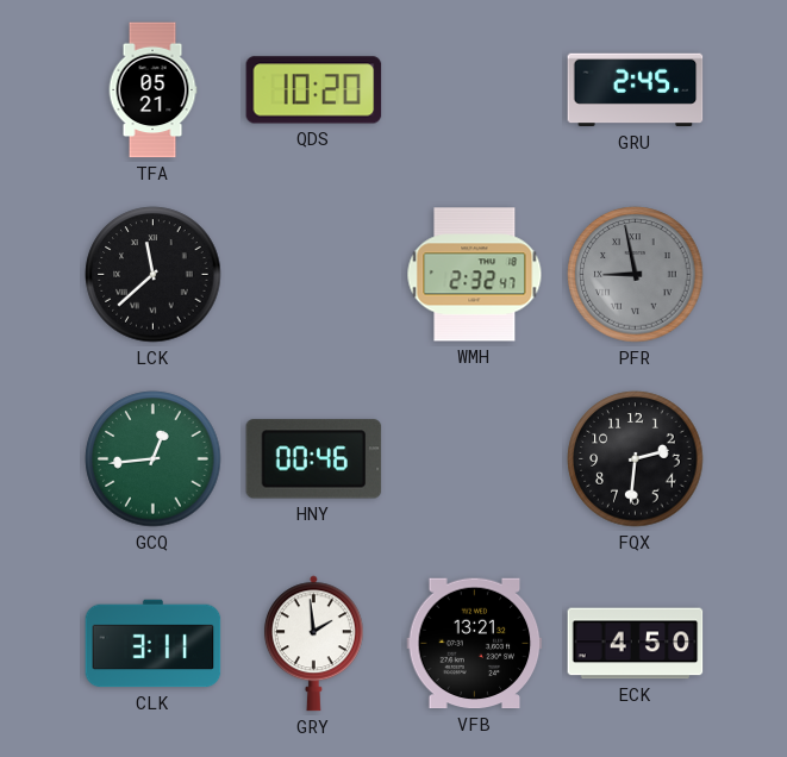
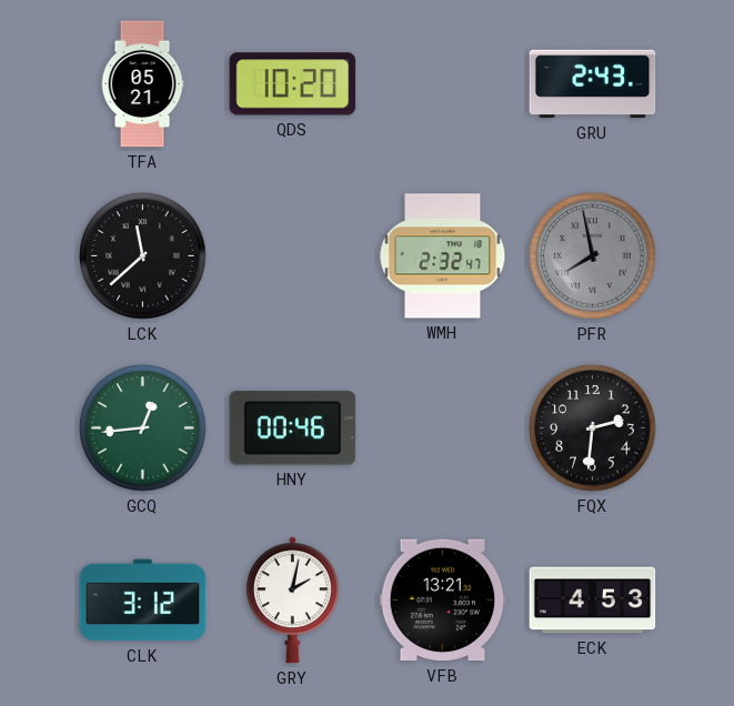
GRU: 2:45 -> 2:43 (593, 84)
PFR: 8:58 -> 7:58 (593, 256)
CLK: 3:11 -> 3:12 (143, 601)
GRY: 1:59 -> 2:02 (292, 601)
ECK: 4:50 -> 4:53 (593, 601)
